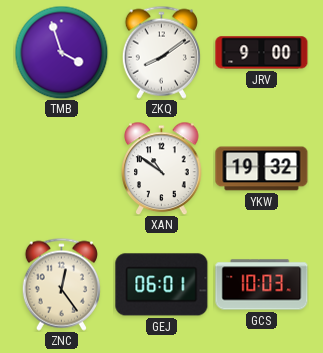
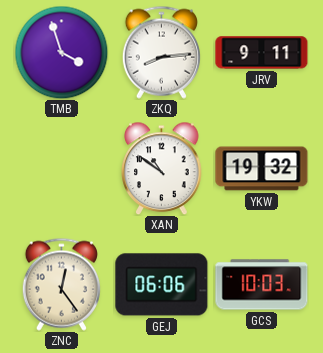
ZKQ: 8:09 -> 8:14 (161, 52)
JRV: 9:00 -> 9:11 (262, 53)
GEJ: 06:01 -> 06:06 (162, 285)
